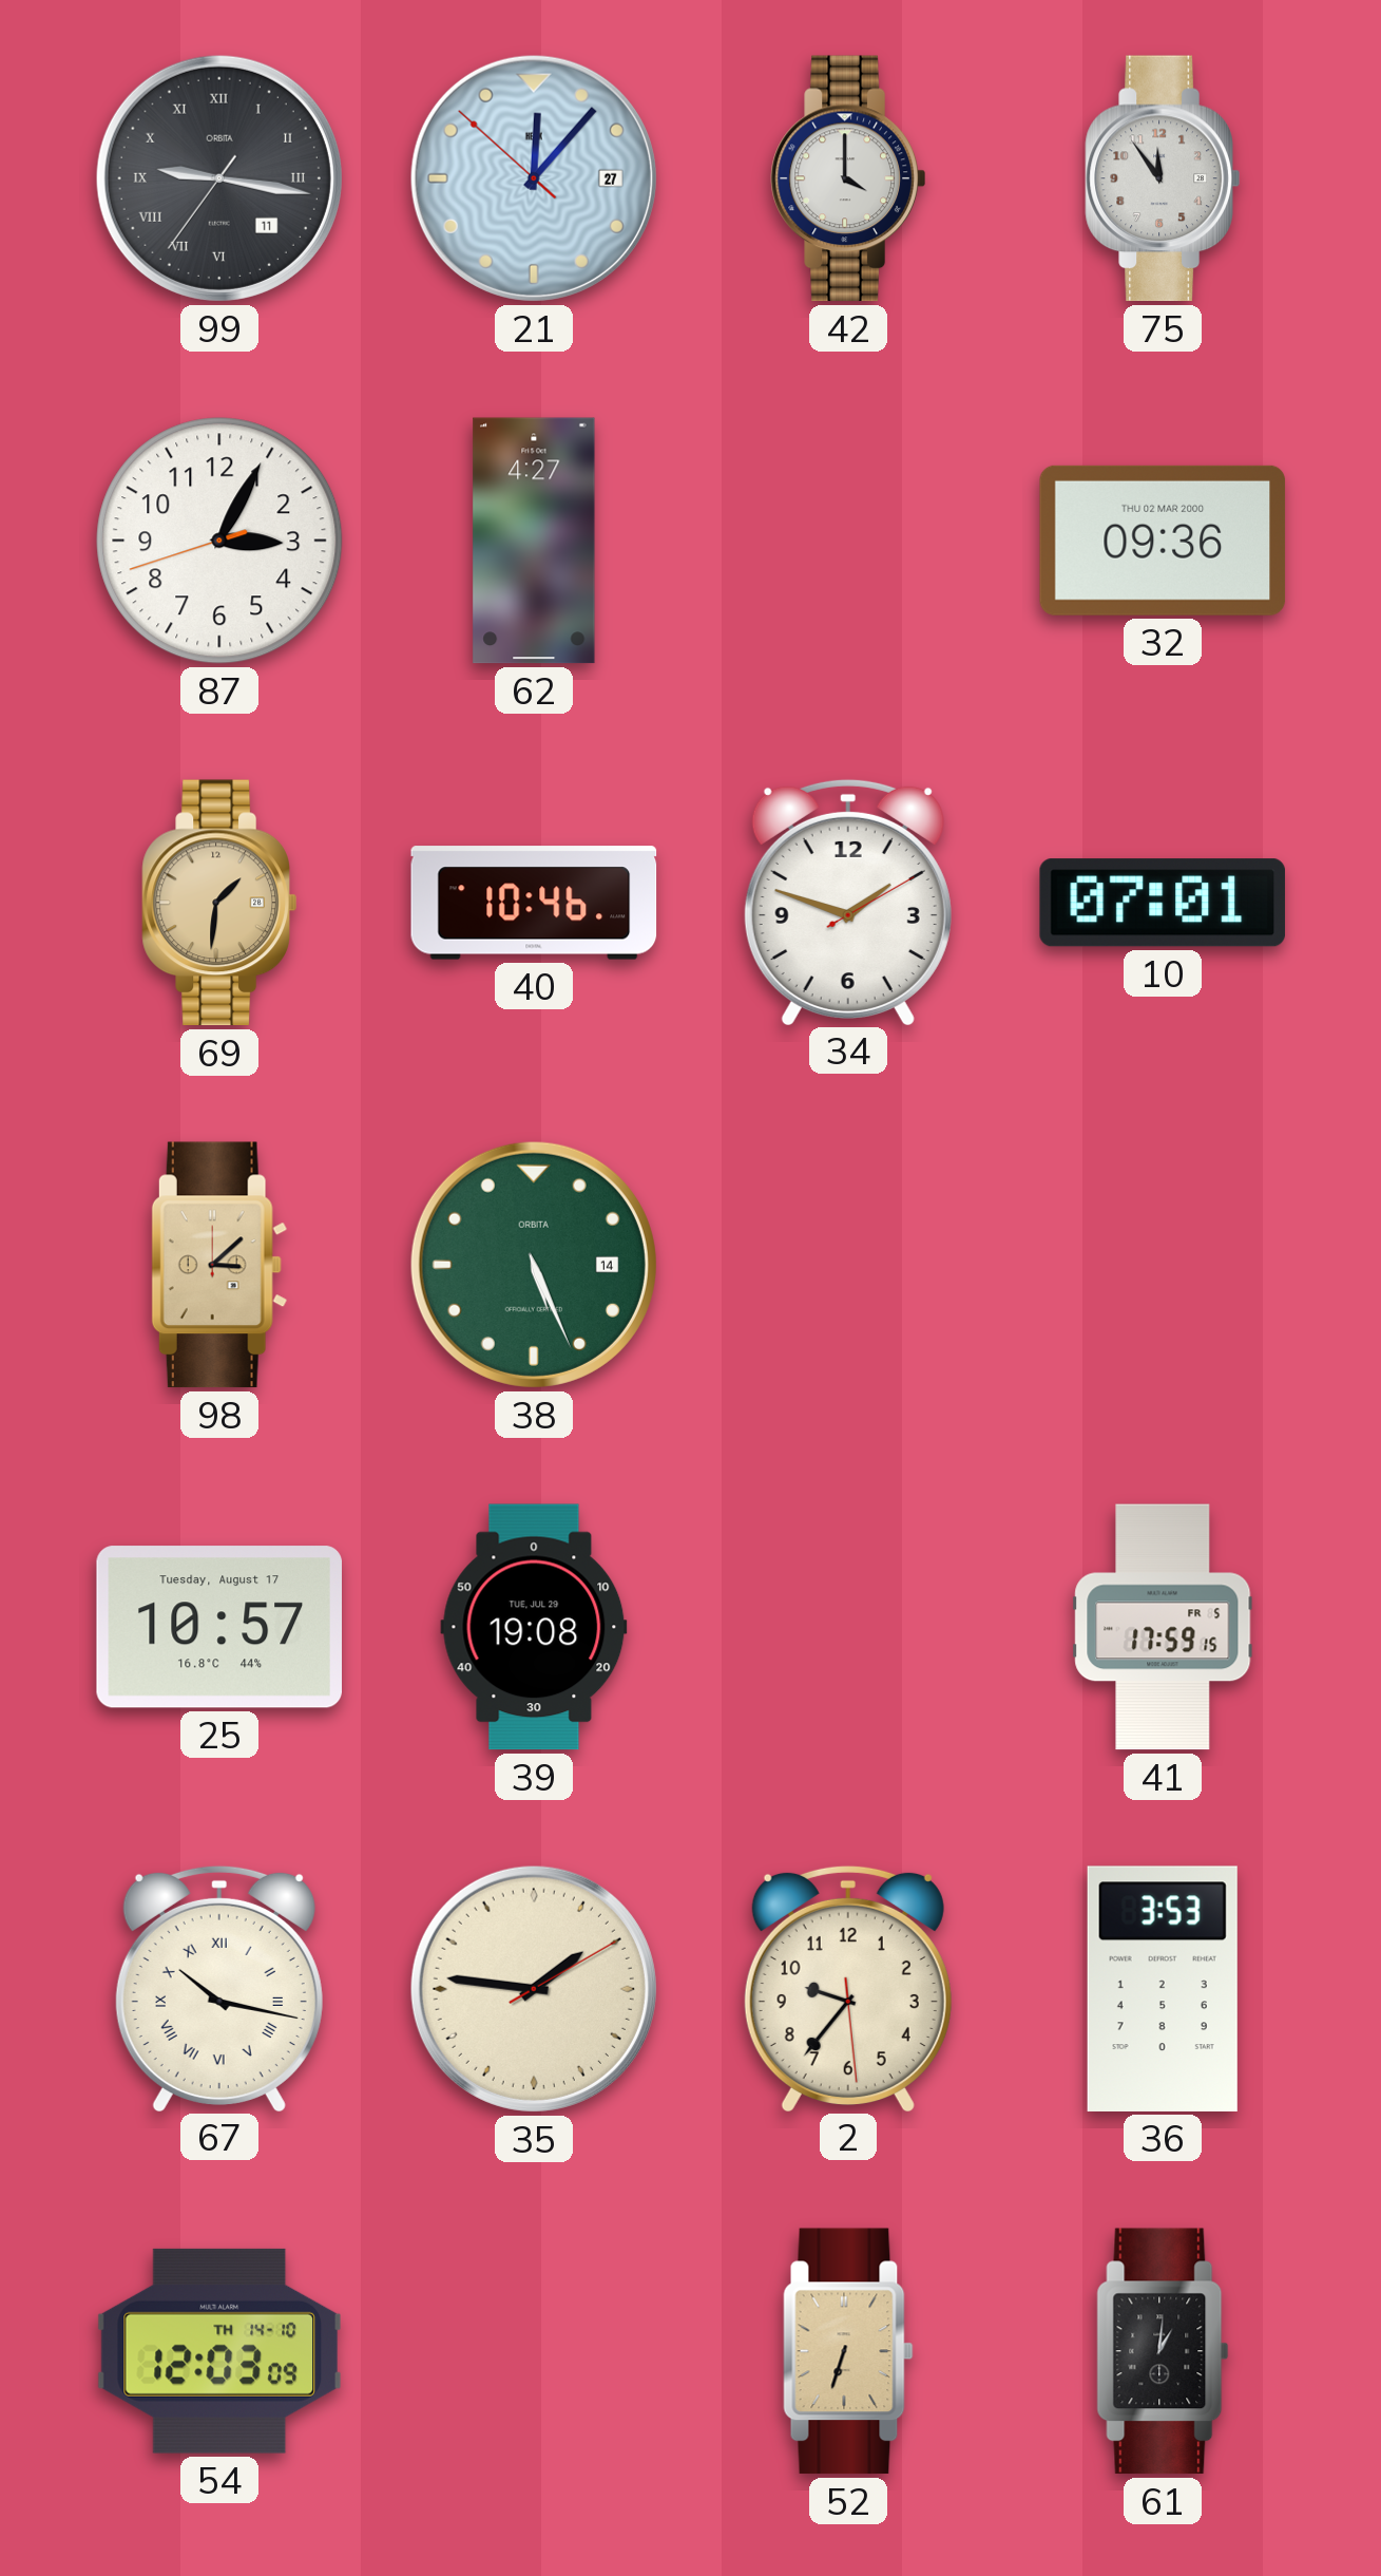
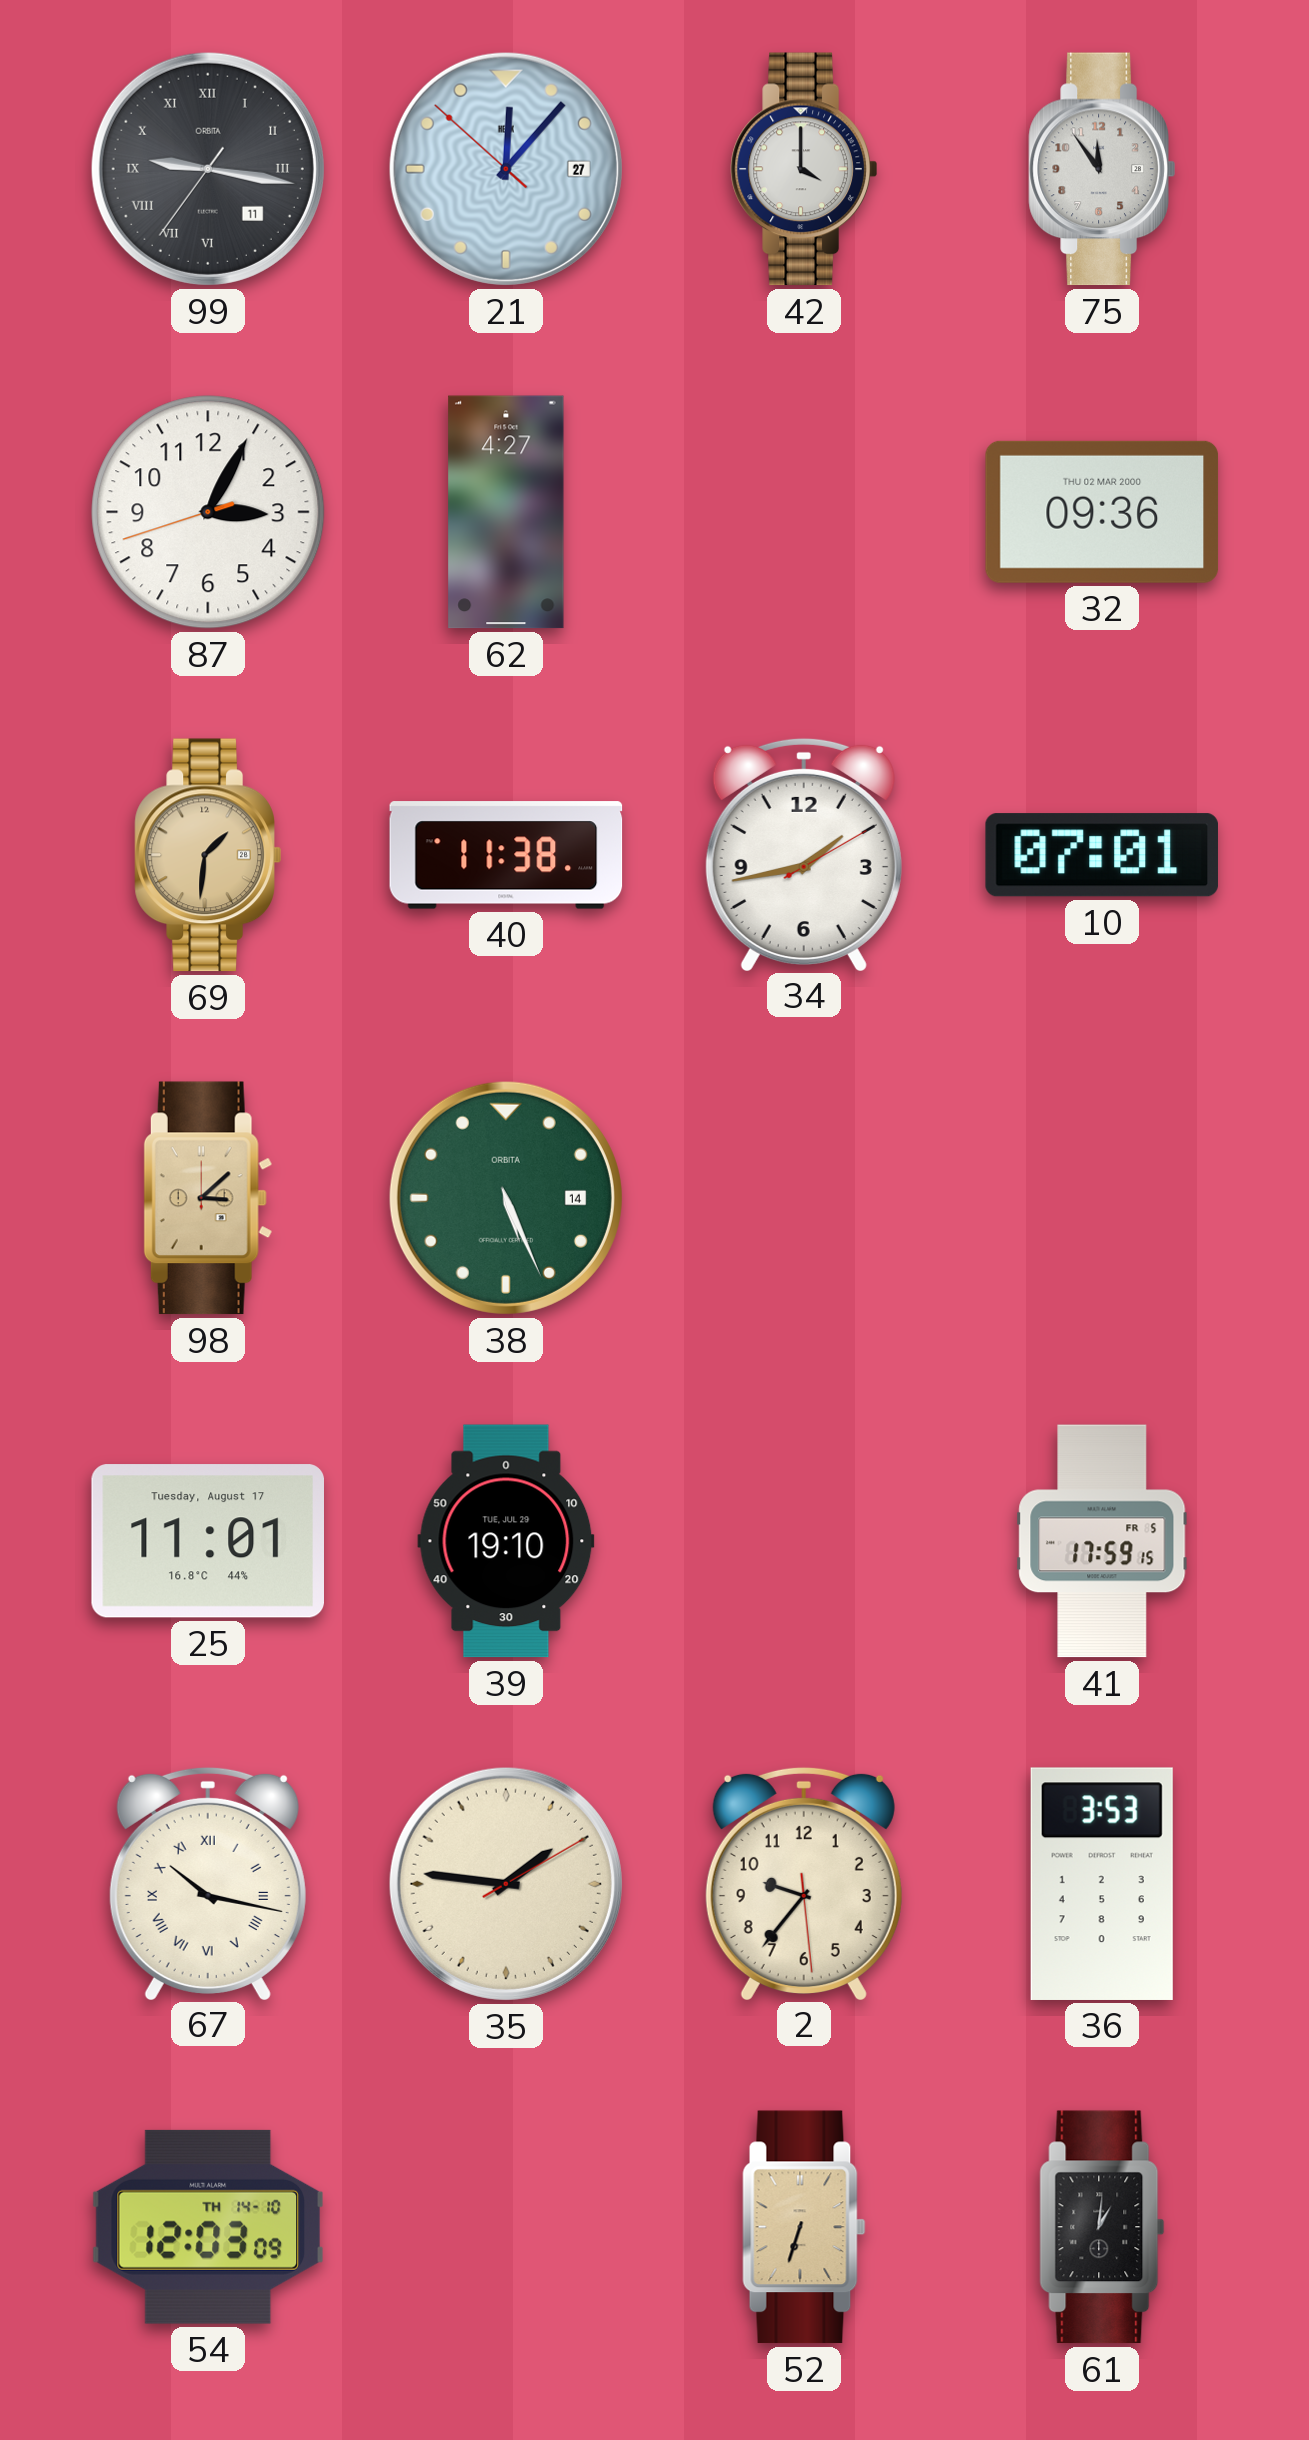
40: 10:46 -> 11:38 (506, 855)
34: 1:48 -> 1:43 (804, 854)
25: 10:57 -> 11:01 (207, 1541)
39: 19:08 -> 19:10 (506, 1541)
